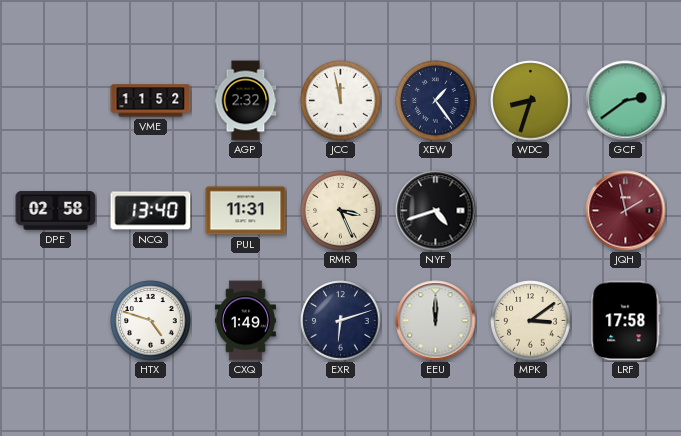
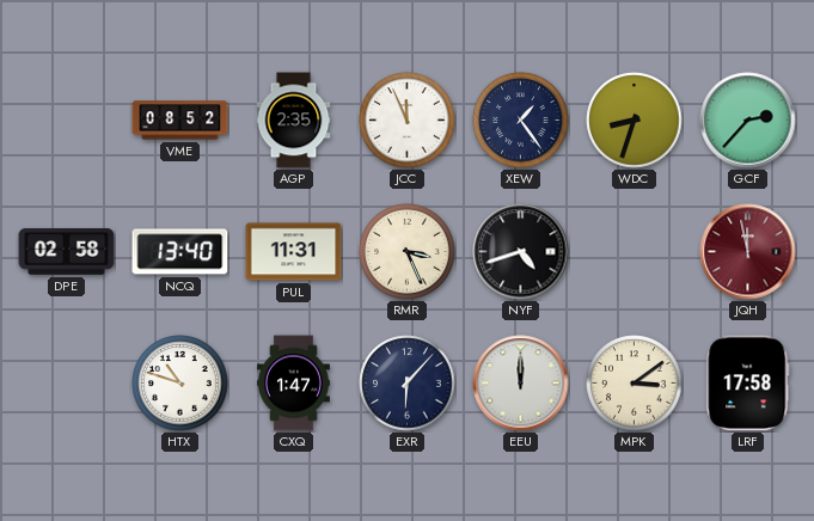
VME: 11:52 -> 08:52 (180, 121)
AGP: 2:32 -> 2:35 (294, 121)
JCC: 11:58 -> 11:56 (408, 121)
GCF: 2:39 -> 2:37 (748, 121)
JQH: 1:58 -> 11:58 (748, 252)
HTX: 4:48 -> 10:48 (180, 384)
CXQ: 1:49 -> 1:47 (293, 384)
EXR: 6:12 -> 6:07 (408, 384)
